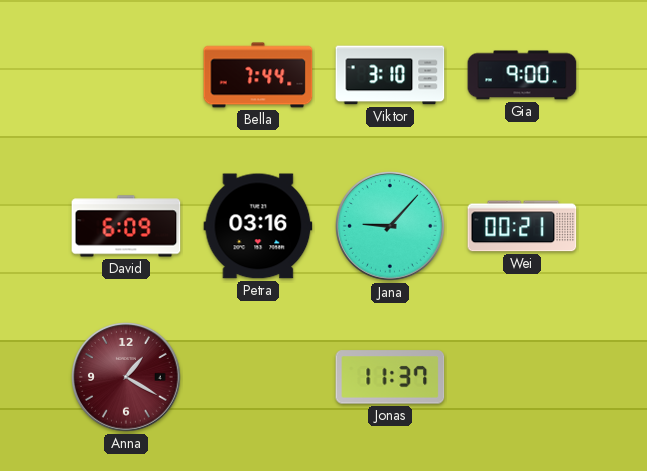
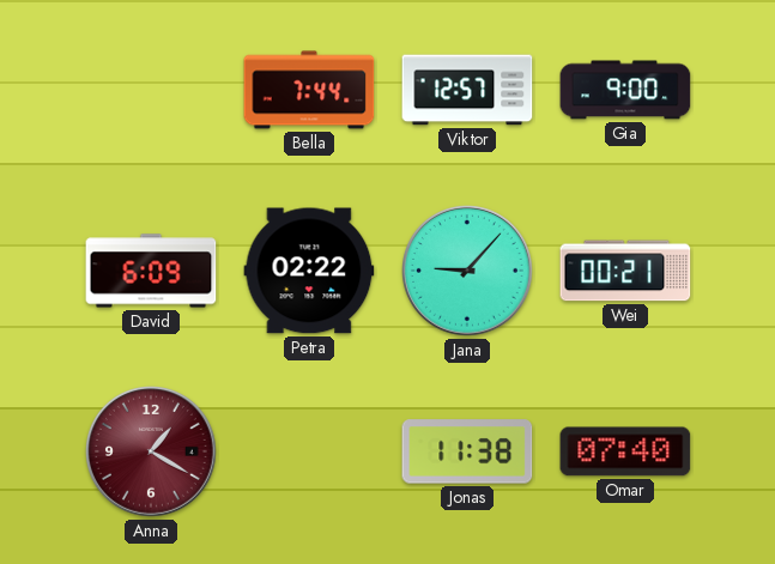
Viktor: 3:10 -> 12:57 (467, 90)
Petra: 03:16 -> 02:22 (309, 271)
Jonas: 11:37 -> 11:38 (467, 451)
Omar: none -> 07:40 (625, 451)
